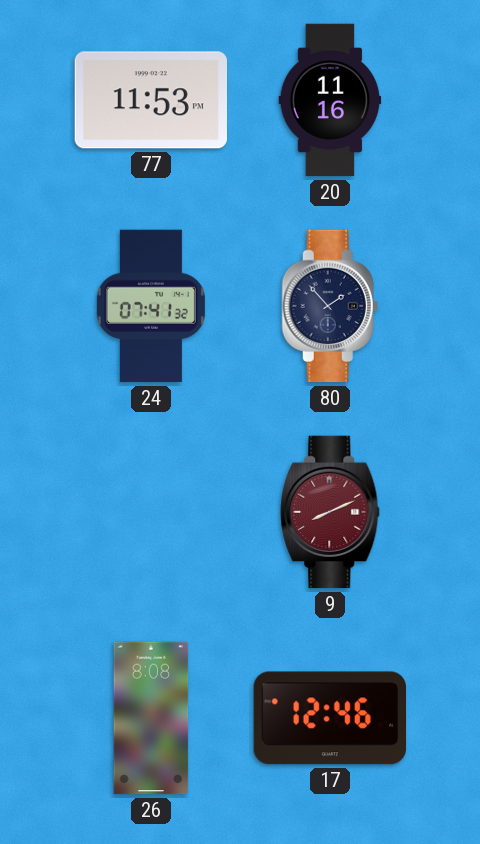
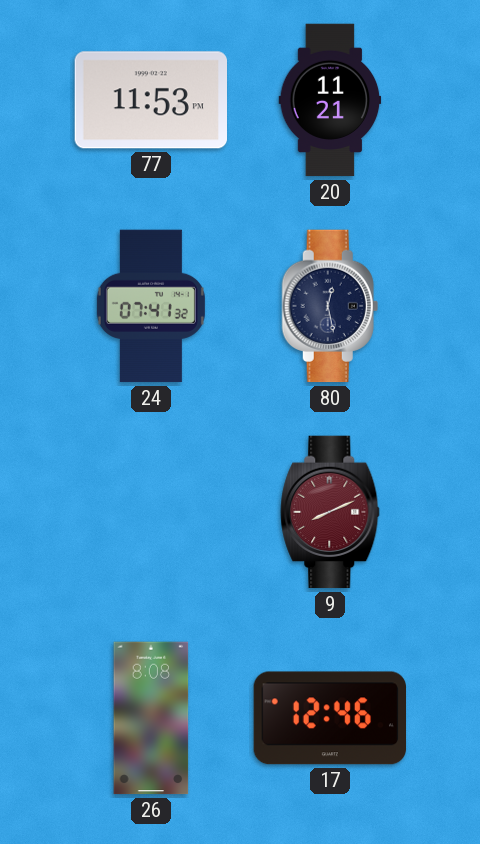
20: 11:16 -> 11:21 (330, 100)
80: 1:53 -> 12:28 (330, 306)
